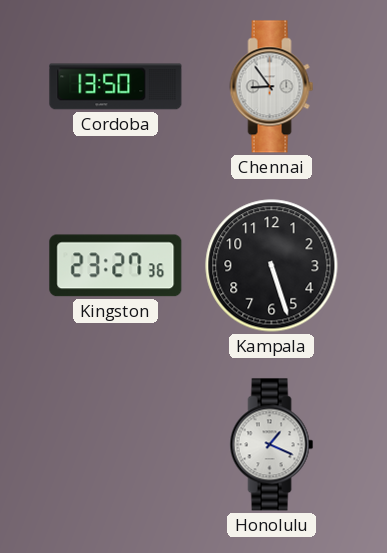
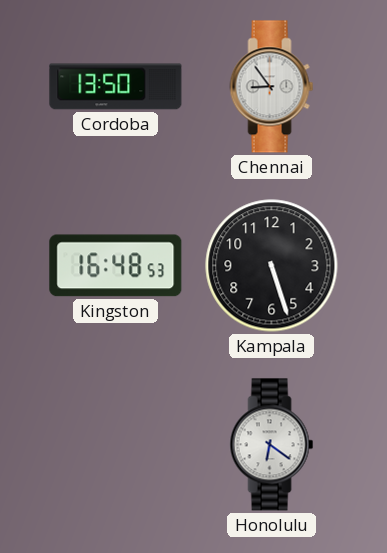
Kingston: 23:27 -> 16:48 (116, 266)
Honolulu: 1:19 -> 6:21 (272, 445)
